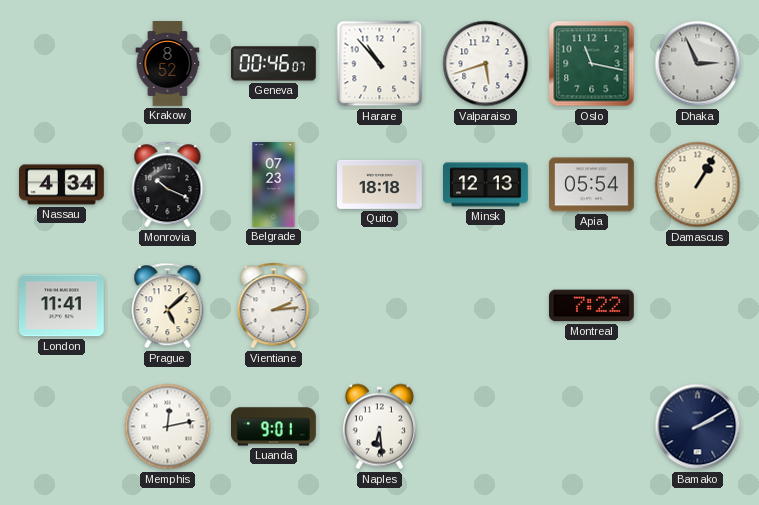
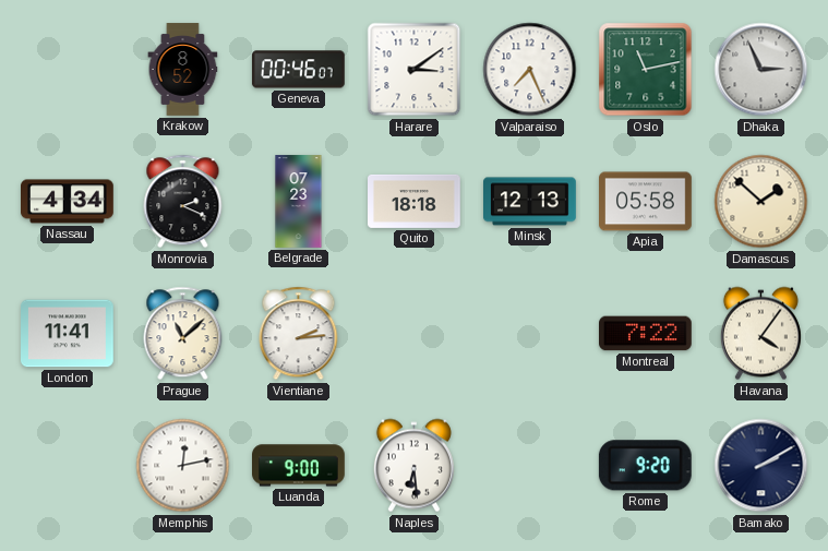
Harare: 10:53 -> 3:09 (415, 70)
Valparaiso: 5:42 -> 7:26 (530, 70)
Oslo: 11:17 -> 11:13 (646, 70)
Monrovia: 10:19 -> 2:19 (183, 202)
Apia: 05:54 -> 05:58 (646, 202)
Damascus: 1:05 -> 1:52 (761, 202)
Prague: 5:08 -> 11:08 (183, 334)
Havana: none -> 4:06 (760, 334)
Luanda: 9:01 -> 9:00 (299, 466)
Rome: none -> 9:20 (645, 466)
